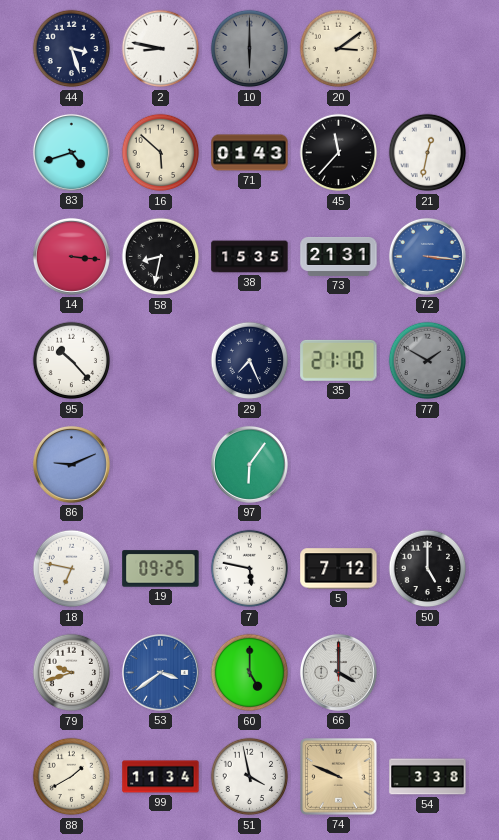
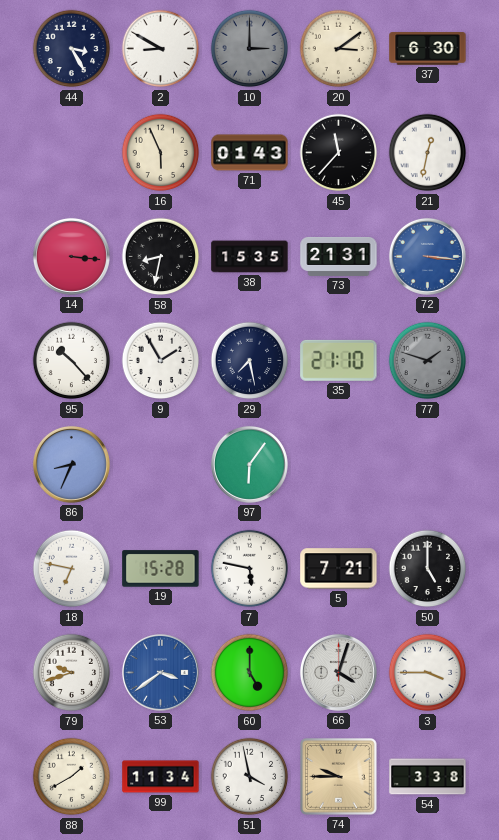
44: 3:27 -> 3:25 (72, 49)
2: 8:47 -> 8:50 (161, 49)
10: 6:00 -> 3:00 (250, 49)
37: none -> 6:30 (428, 49)
83: 4:42 -> none (71, 152)
16: 5:52 -> 5:56 (161, 153)
9: none -> 1:55 (161, 361)
29: 7:26 -> 7:28 (250, 361)
77: 1:50 -> 1:48 (428, 361)
86: 9:11 -> 8:34 (71, 464)
19: 09:25 -> 15:28 (161, 569)
5: 7:12 -> 7:21 (339, 569)
66: 4:00 -> 4:03 (338, 672)
3: none -> 3:45 (428, 673)
74: 9:49 -> 9:45 (339, 777)
